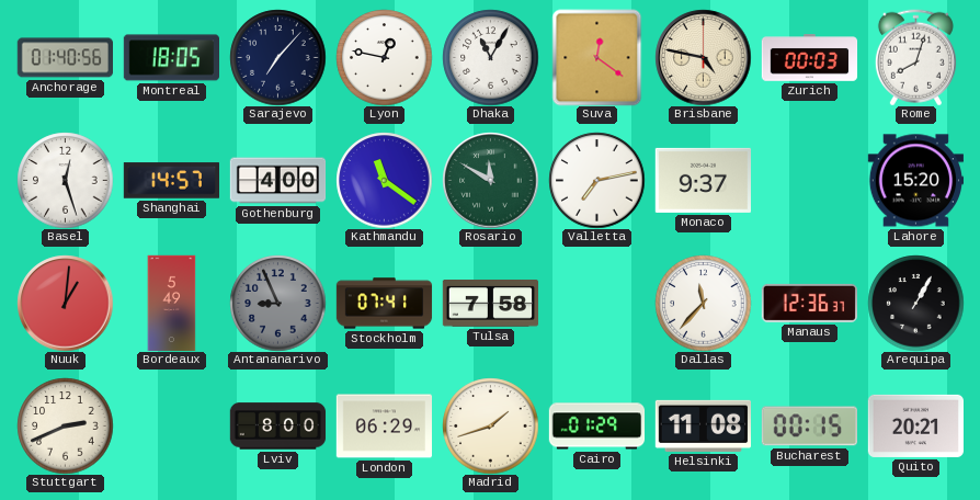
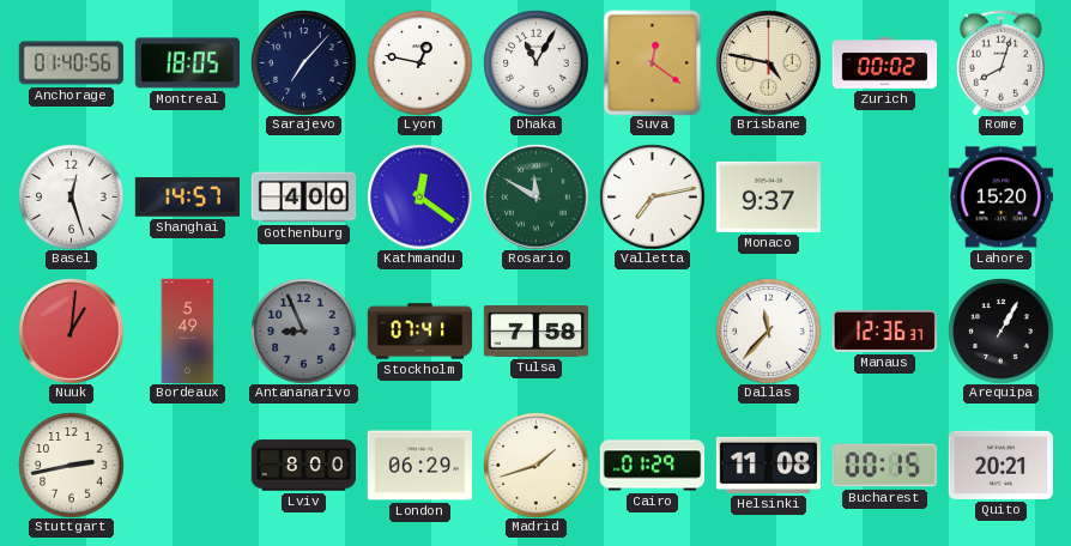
Zurich: 00:03 -> 00:02 (884, 63)
Kathmandu: 11:21 -> 12:21 (419, 196)
Stuttgart: 2:41 -> 2:43 (71, 465)
